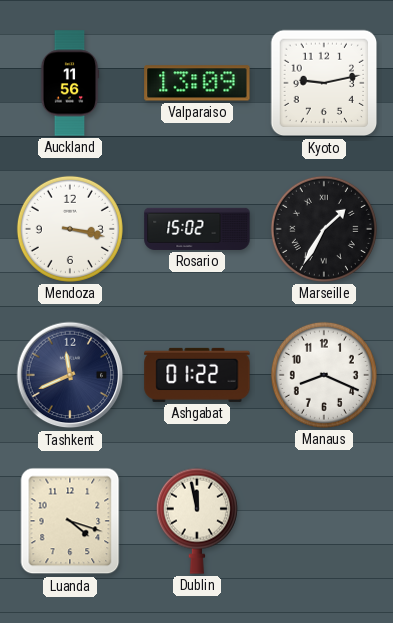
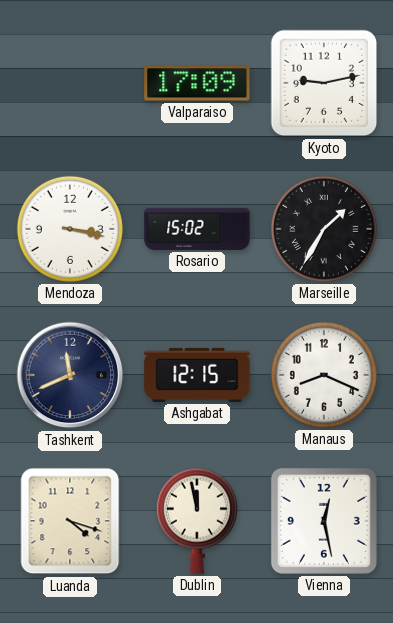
Auckland: 11:56 -> none (70, 83)
Valparaiso: 13:09 -> 17:09 (197, 83)
Ashgabat: 01:22 -> 12:15 (197, 375)
Vienna: none -> 12:28 (324, 521)
